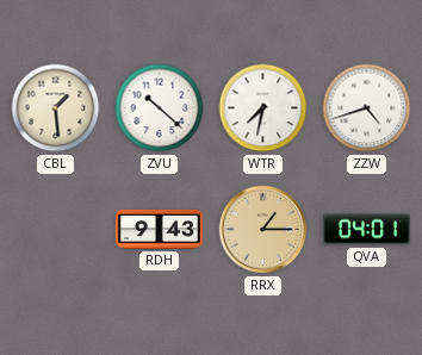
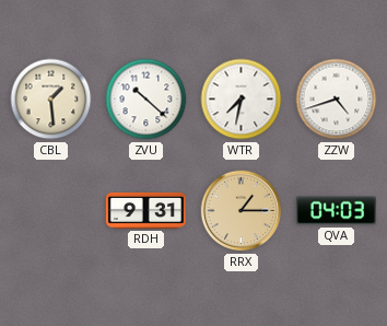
RDH: 9:43 -> 9:31 (145, 210)
QVA: 04:01 -> 04:03 (336, 211)
